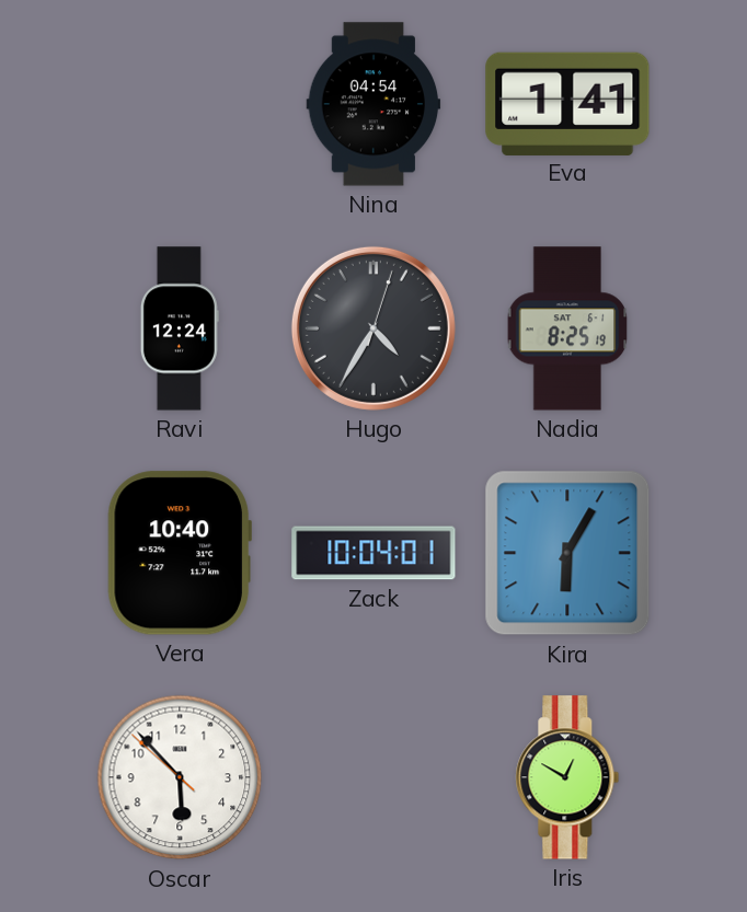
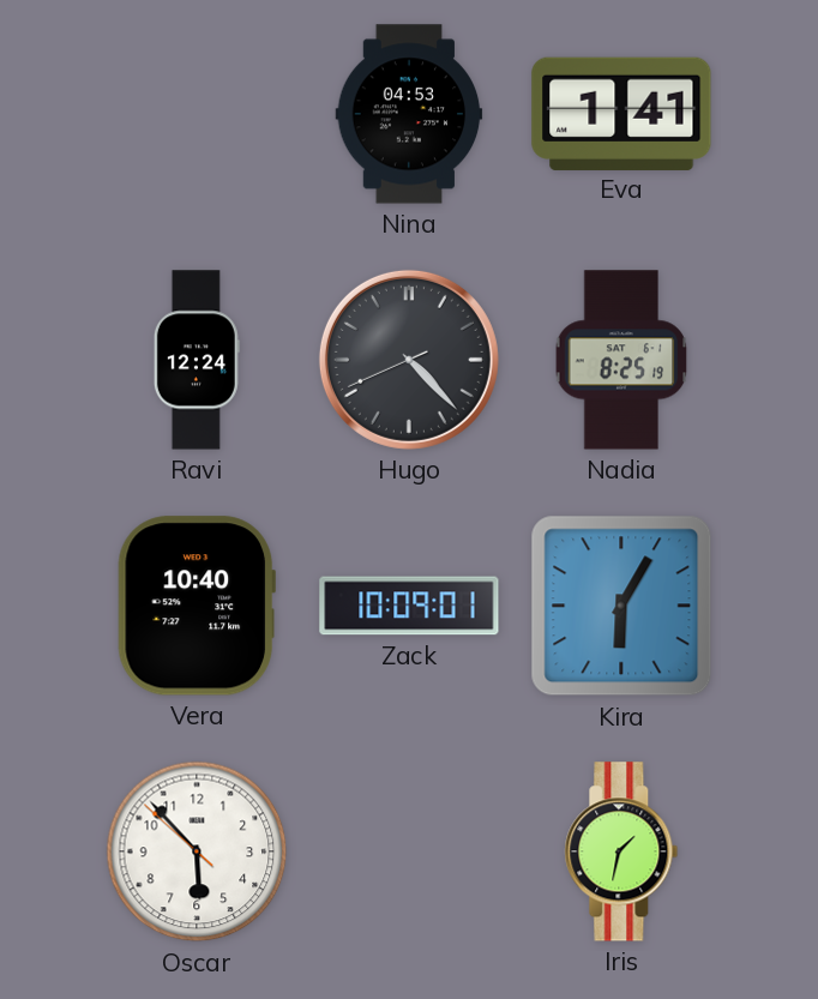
Nina: 04:54 -> 04:53 (409, 114)
Hugo: 4:35 -> 4:22 (409, 360)
Zack: 10:04 -> 10:09 (409, 606)
Iris: 12:50 -> 1:32 (621, 851)
